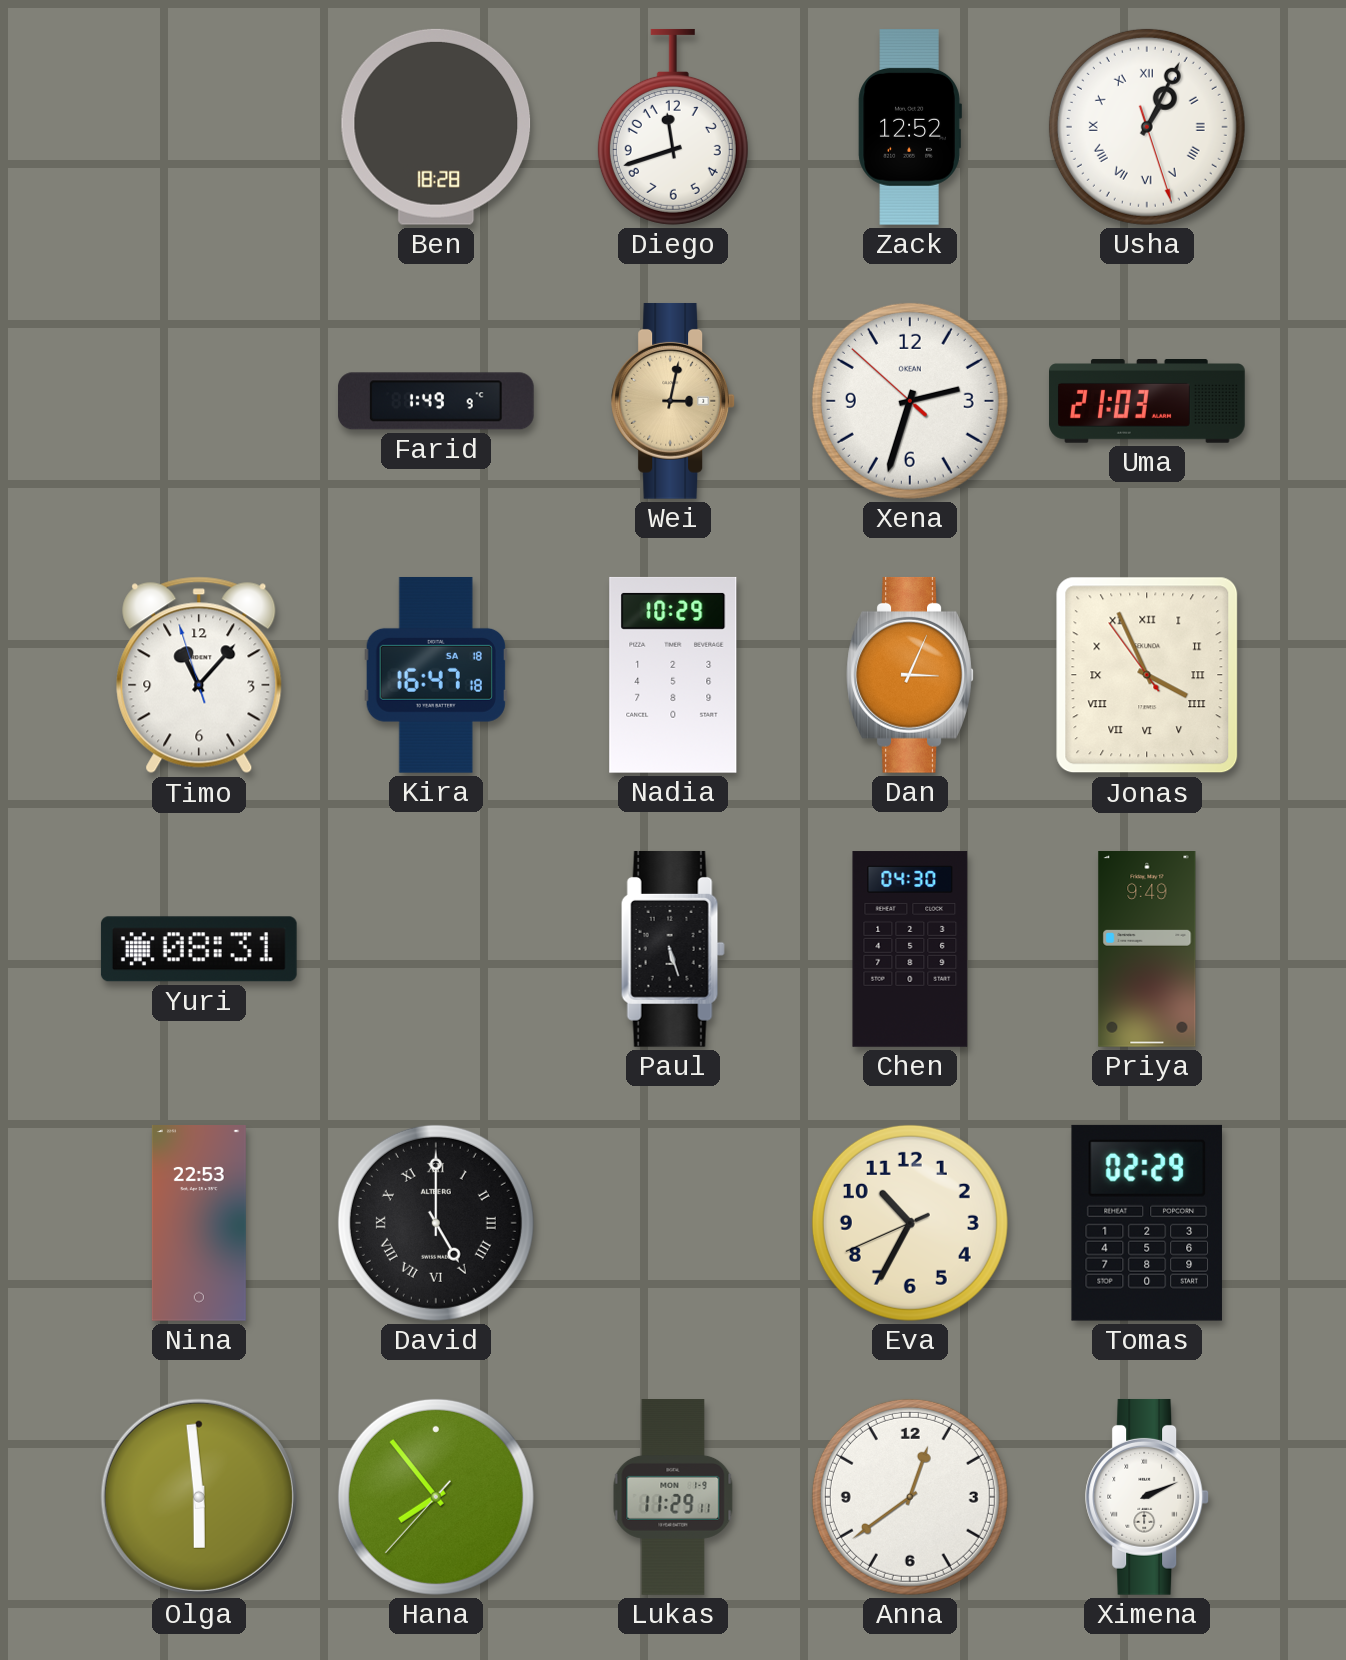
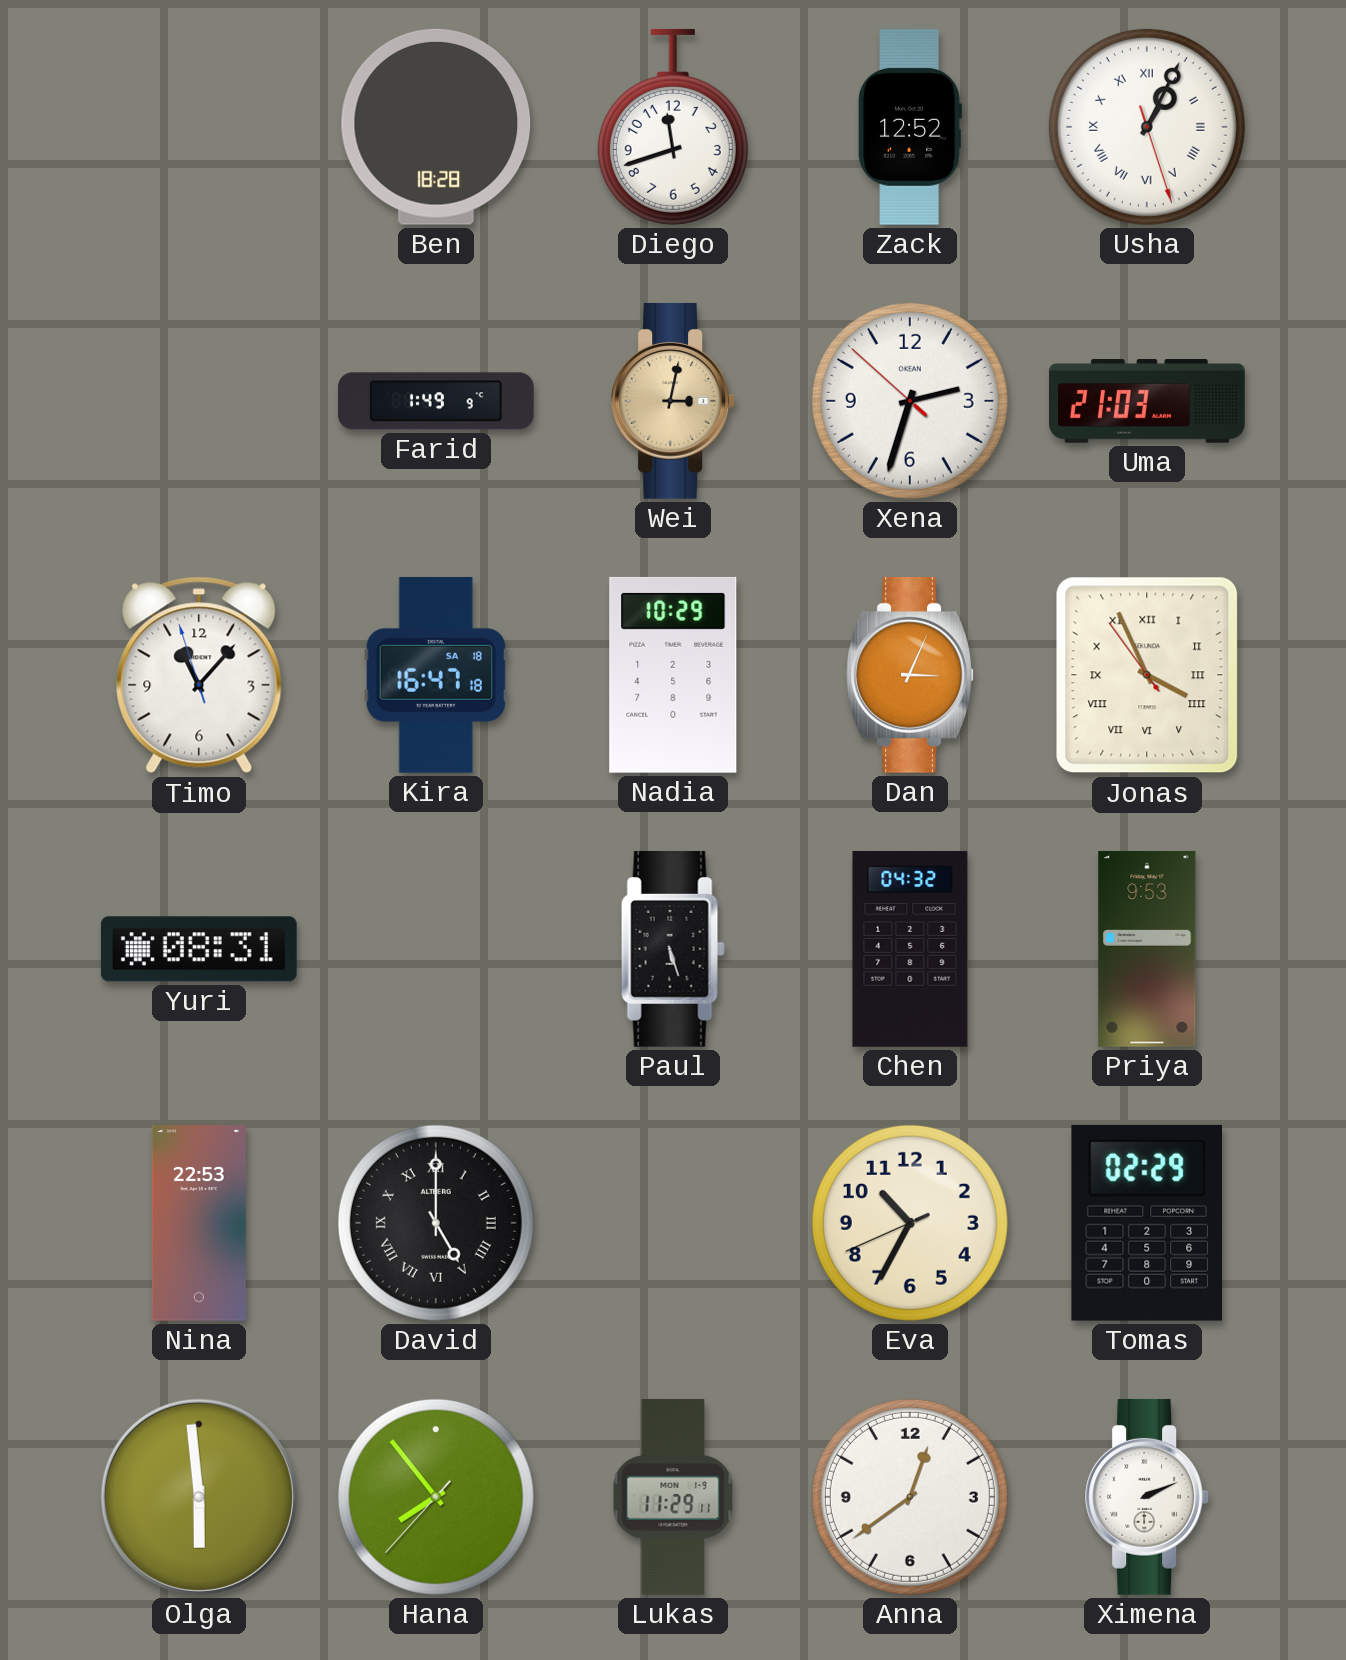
Chen: 04:30 -> 04:32 (910, 949)
Priya: 9:49 -> 9:53 (1147, 950)
